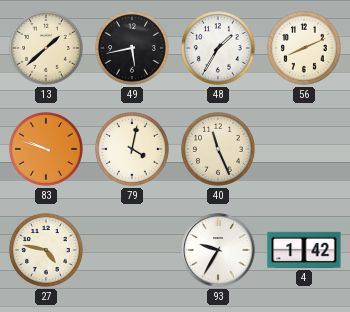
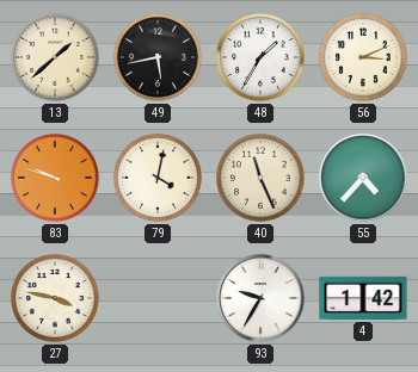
56: 8:11 -> 3:11 (364, 58)
55: none -> 4:37 (363, 178)
27: 4:47 -> 3:47 (56, 299)
